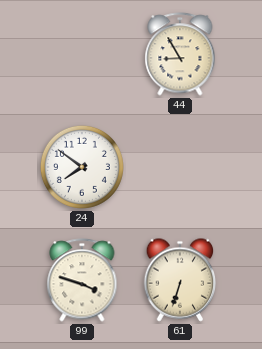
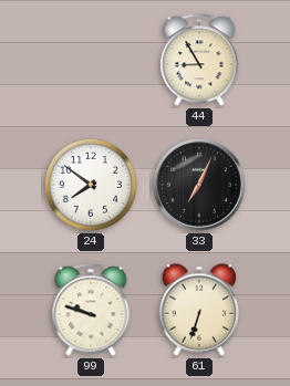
33: none -> 7:04 (200, 186)
99: 3:48 -> 9:48 (91, 310)
